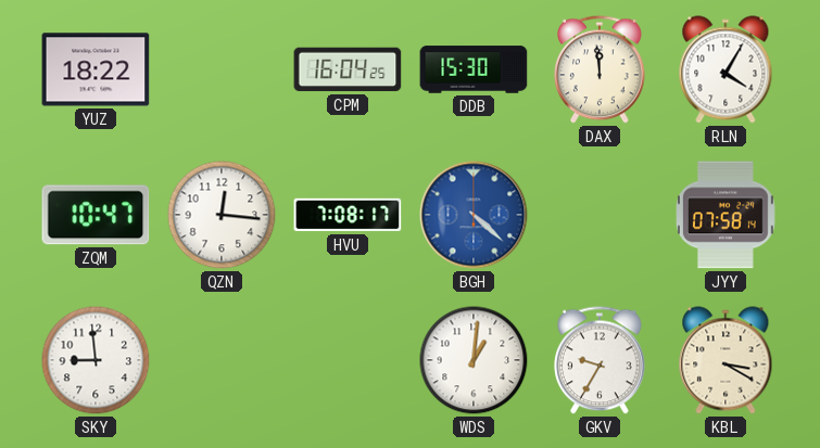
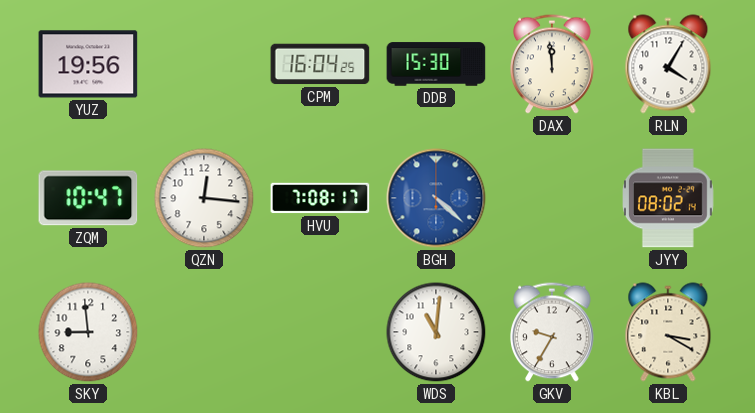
YUZ: 18:22 -> 19:56 (88, 64)
JYY: 07:58 -> 08:02 (669, 198)
WDS: 1:01 -> 11:01 (436, 332)
